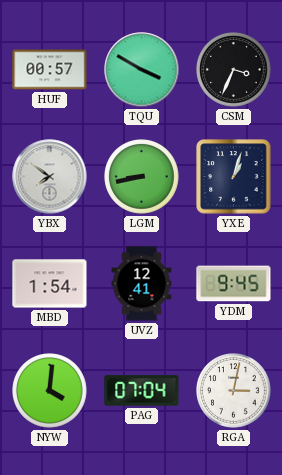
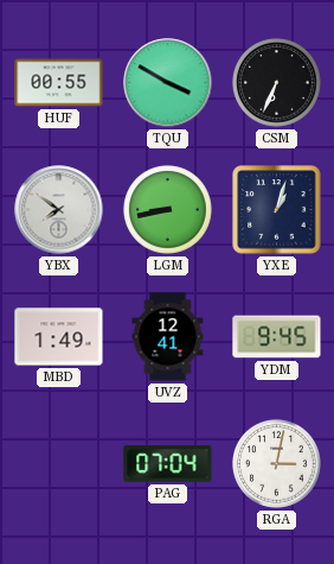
HUF: 00:57 -> 00:55 (59, 83)
CSM: 3:34 -> 6:34 (277, 83)
MBD: 1:54 -> 1:49 (59, 337)
NYW: 4:01 -> none (50, 391)
